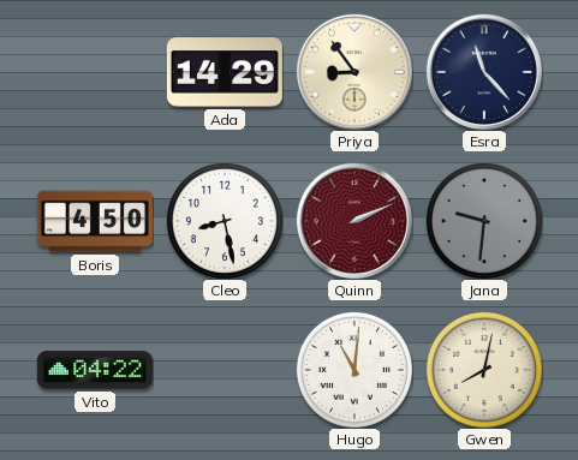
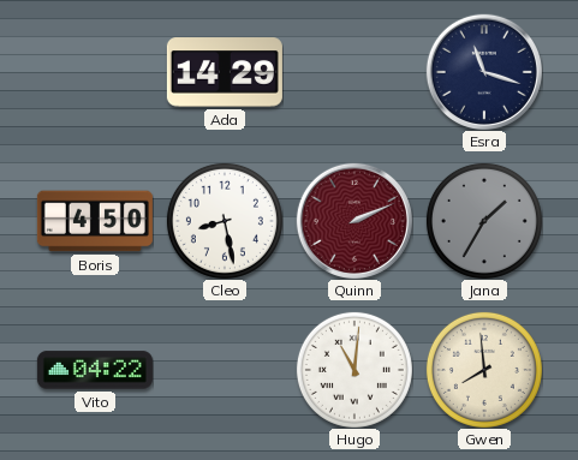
Priya: 8:54 -> none (354, 72)
Esra: 11:23 -> 11:18 (484, 72)
Jana: 9:31 -> 1:35 (484, 221)
Gwen: 8:02 -> 7:59 (484, 370)
